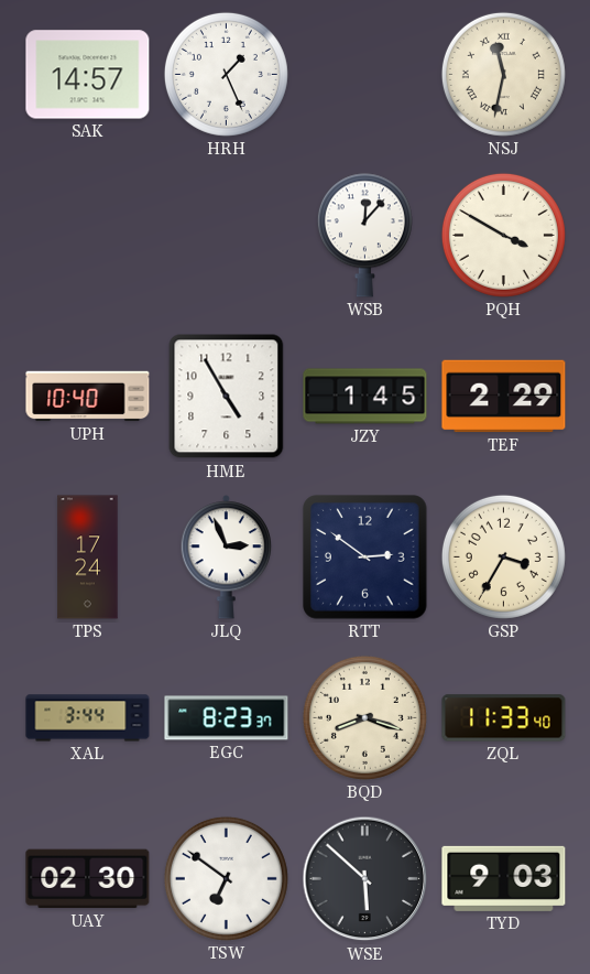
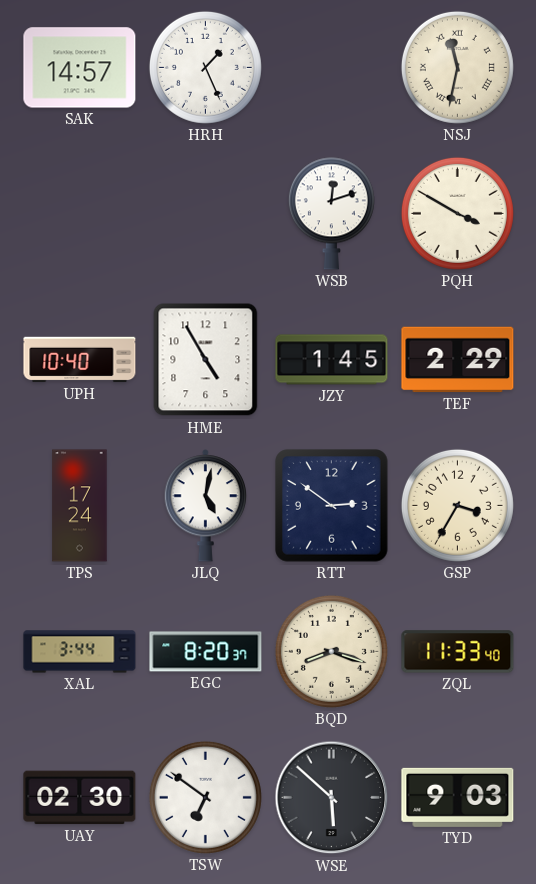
WSB: 12:07 -> 12:12 (331, 213)
JLQ: 2:56 -> 5:02 (205, 506)
EGC: 8:23 -> 8:20 (206, 652)
